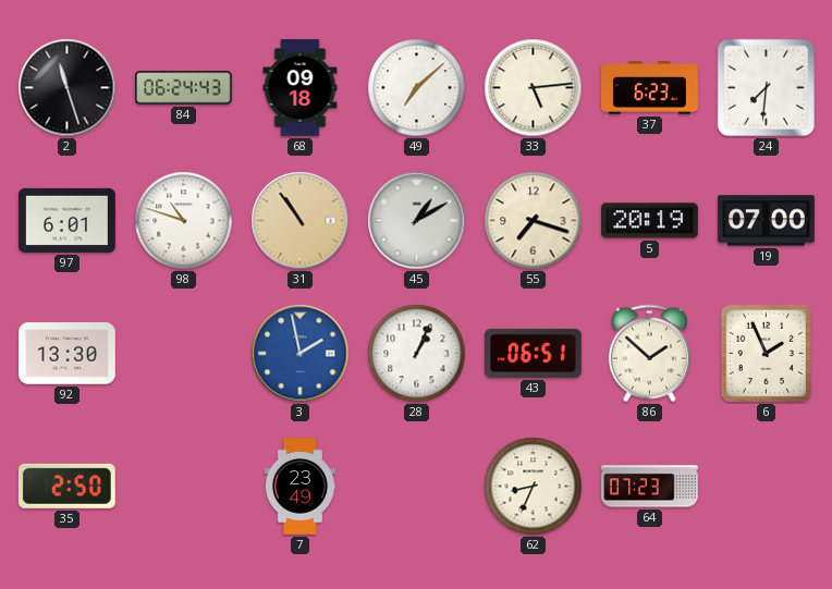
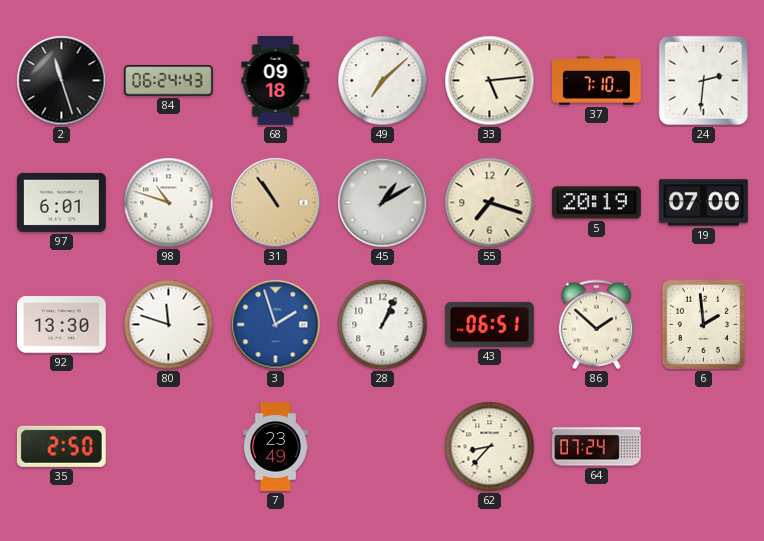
37: 6:23 -> 7:10 (597, 81)
24: 7:31 -> 2:31 (703, 80)
80: none -> 11:48 (169, 325)
3: 1:58 -> 1:57 (276, 325)
6: 1:56 -> 1:59 (703, 325)
62: 8:34 -> 8:37 (490, 447)
64: 07:23 -> 07:24 (597, 447)
